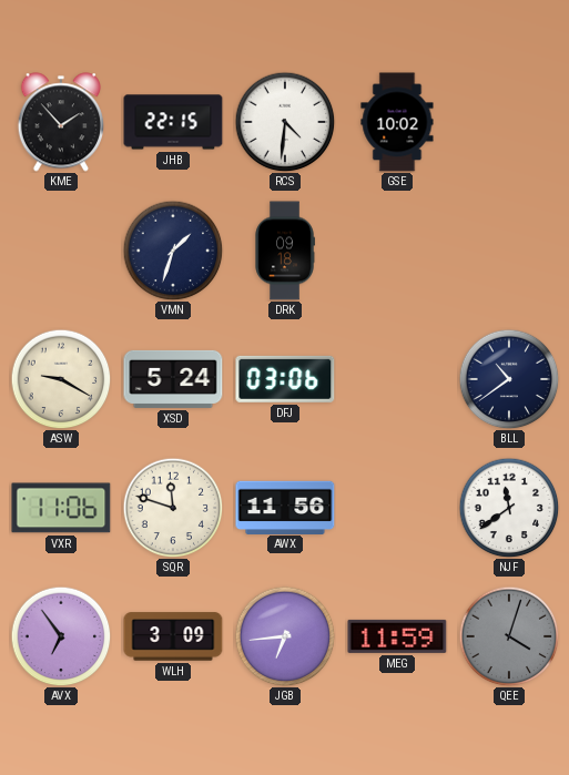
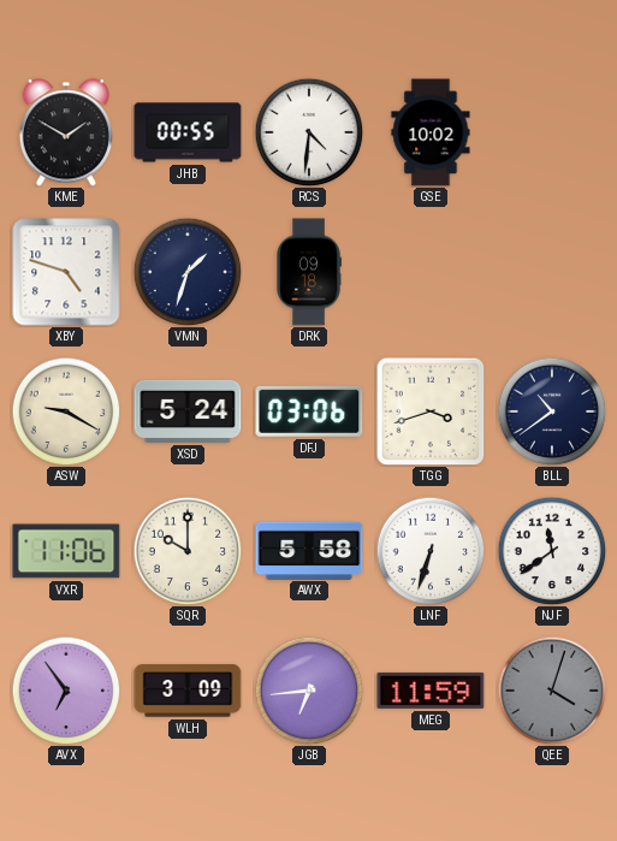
KME: 1:53 -> 1:50 (65, 132)
JHB: 22:15 -> 00:55 (188, 132)
XBY: none -> 4:48 (66, 272)
TGG: none -> 3:42 (431, 411)
SQR: 11:48 -> 10:00 (188, 551)
AWX: 11:56 -> 5:58 (309, 550)
LNF: none -> 6:33 (431, 551)
